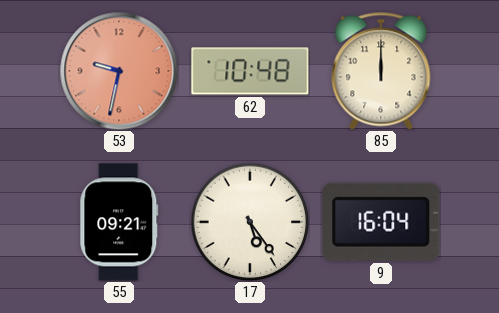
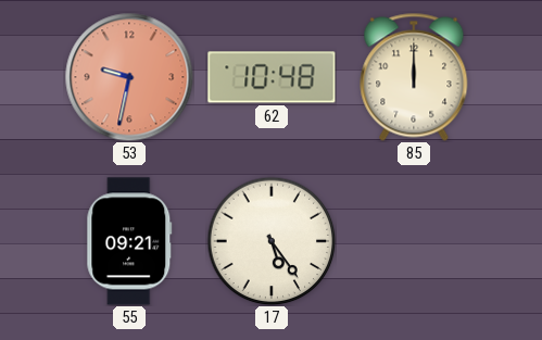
9: 16:04 -> none (381, 222)
